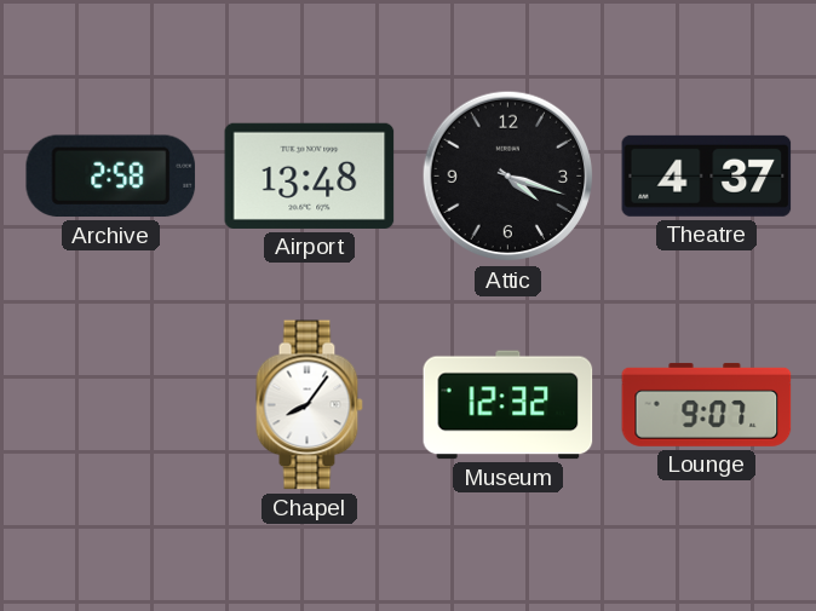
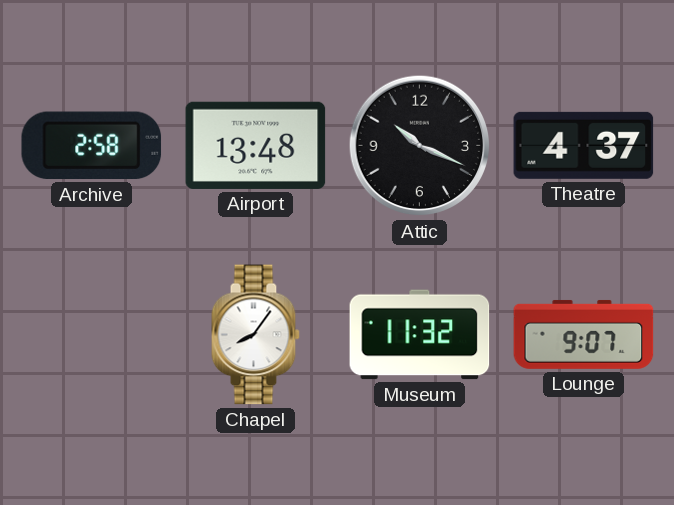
Attic: 4:18 -> 10:19 (420, 146)
Museum: 12:32 -> 11:32 (420, 335)
